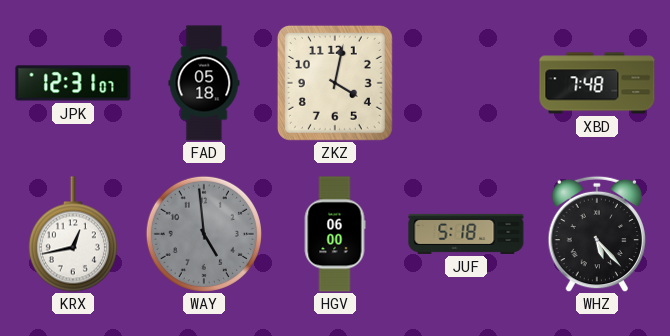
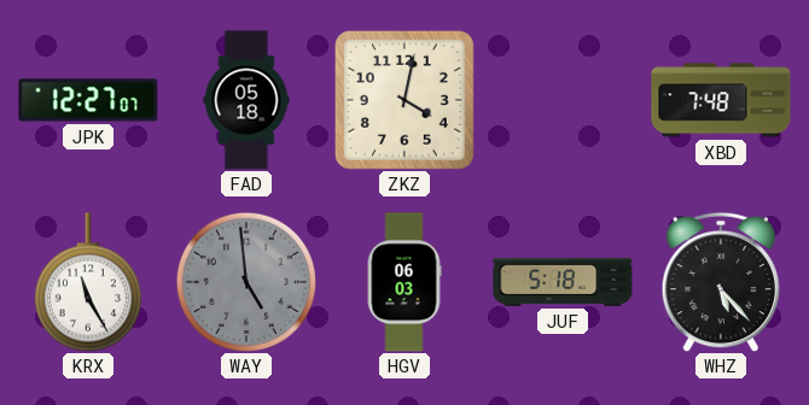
JPK: 12:31 -> 12:27 (88, 100)
KRX: 12:43 -> 11:25 (88, 282)
HGV: 06:00 -> 06:03 (405, 282)
